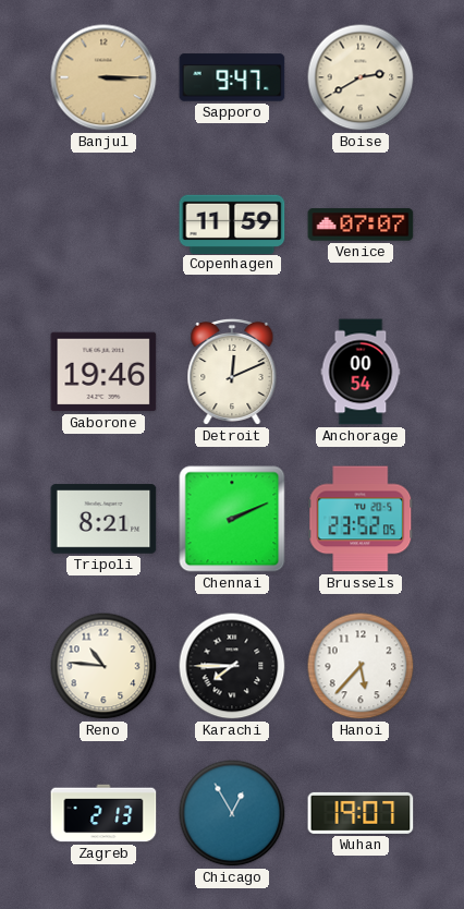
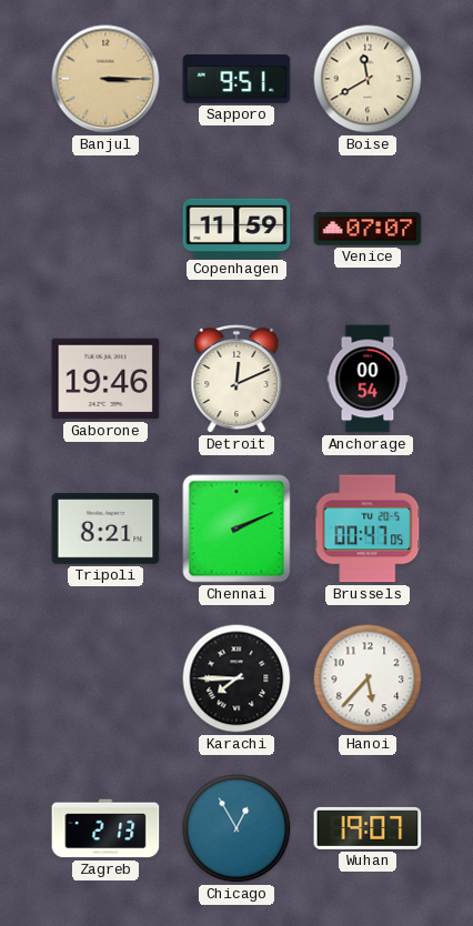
Sapporo: 9:47 -> 9:51 (236, 79)
Boise: 2:40 -> 11:40 (368, 79)
Brussels: 23:52 -> 00:47 (368, 529)
Reno: 10:46 -> none (103, 666)
